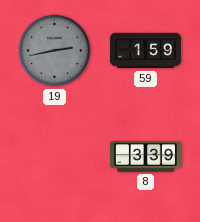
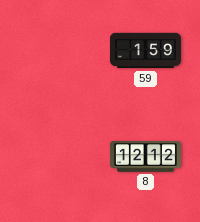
19: 2:43 -> none (55, 51)
8: 3:39 -> 12:12 (145, 157)
